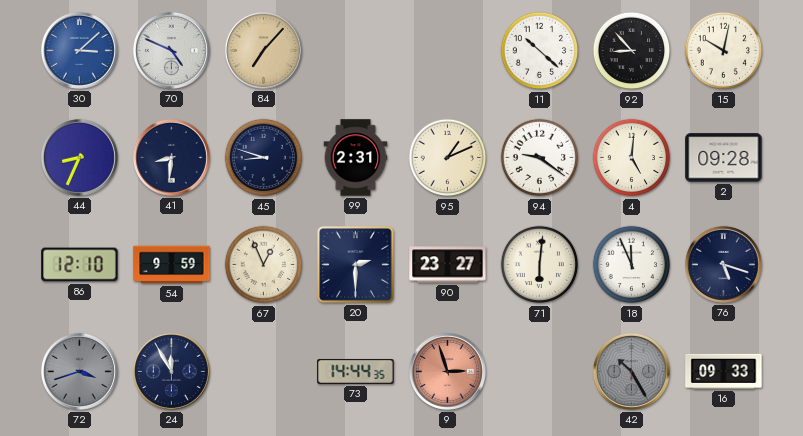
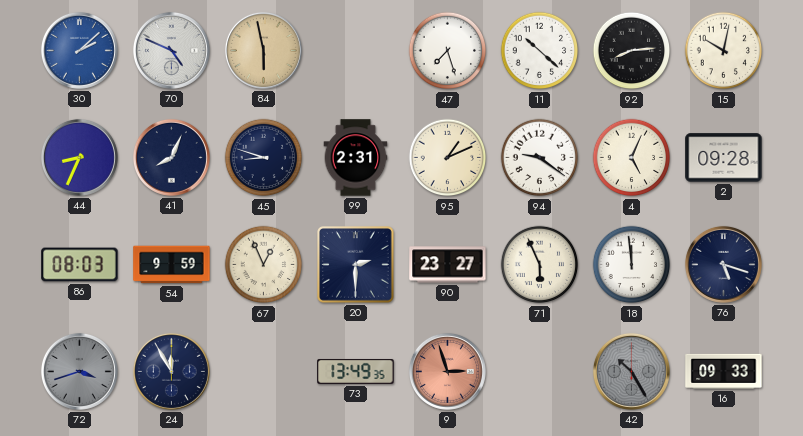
30: 3:08 -> 2:08 (79, 50)
84: 7:07 -> 5:58 (263, 50)
47: none -> 7:27 (448, 51)
92: 8:53 -> 8:14 (632, 51)
41: 8:31 -> 8:04 (171, 157)
4: 5:01 -> 5:04 (632, 158)
86: 12:10 -> 08:03 (80, 265)
71: 6:01 -> 5:56 (540, 265)
18: 11:56 -> 11:59 (632, 265)
73: 14:44 -> 13:49 (356, 371)
